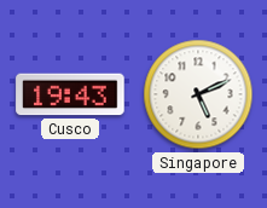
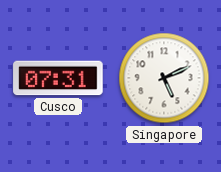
Cusco: 19:43 -> 07:31 (58, 78)
